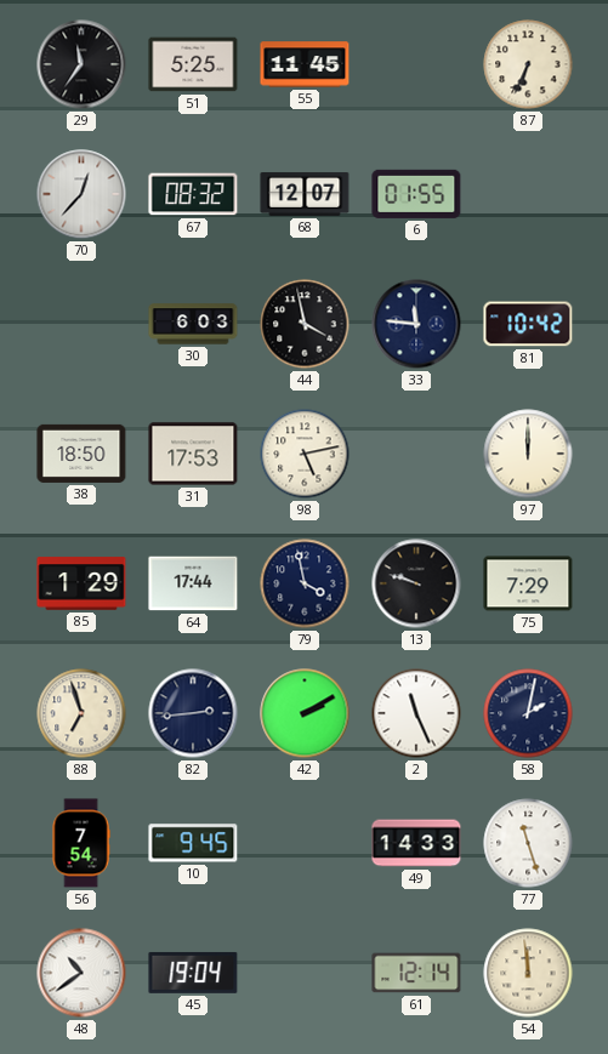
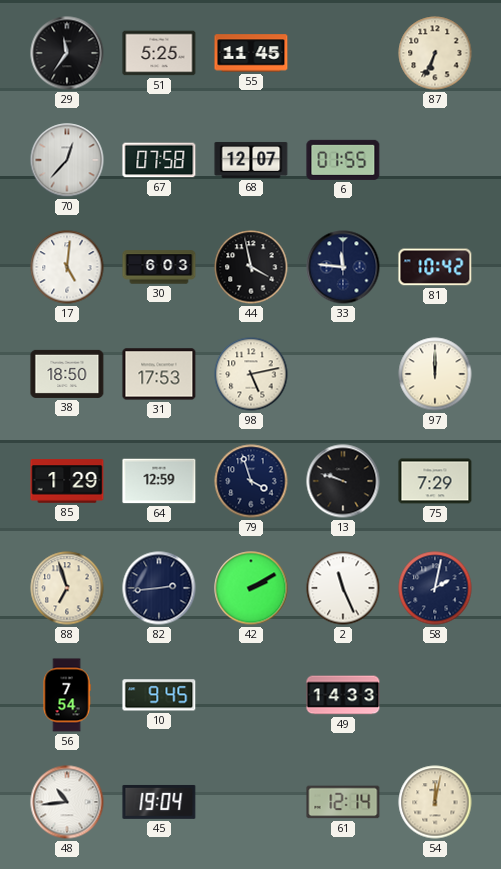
67: 08:32 -> 07:58 (159, 160)
17: none -> 5:01 (67, 267)
64: 17:44 -> 12:59 (159, 481)
79: 3:58 -> 3:57 (251, 481)
77: 11:27 -> none (528, 843)
48: 10:39 -> 10:44 (67, 802)
54: 11:59 -> 12:02 (435, 802)
